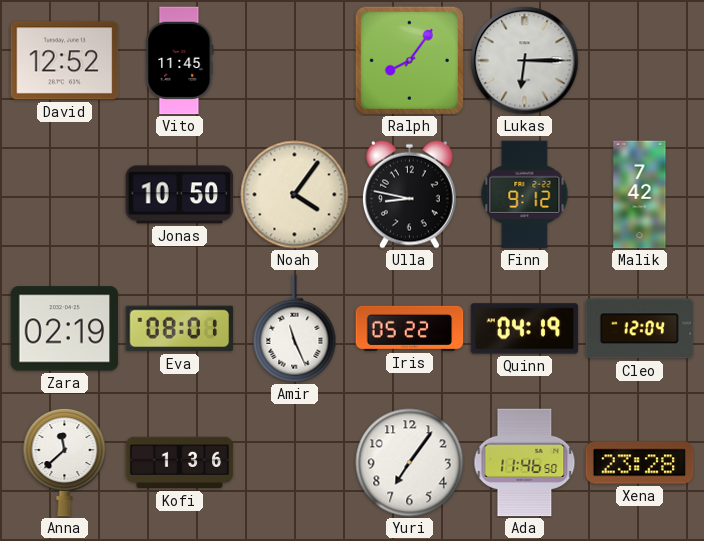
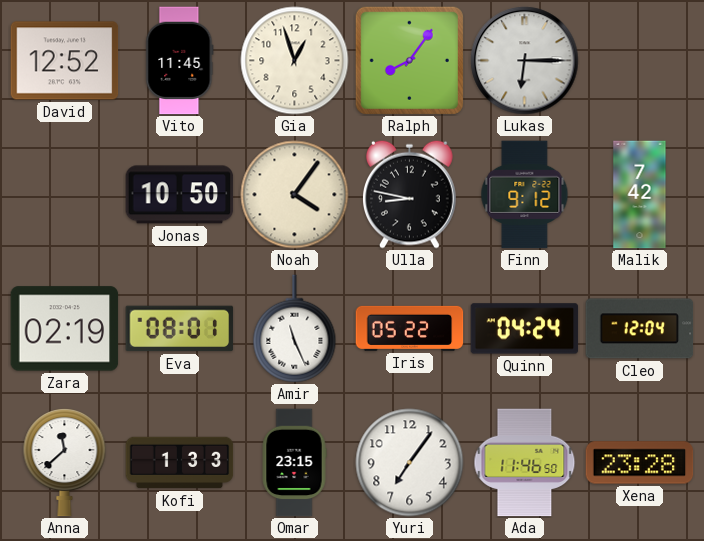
Gia: none -> 12:57 (295, 61)
Quinn: 04:19 -> 04:24 (525, 329)
Kofi: 1:36 -> 1:33 (180, 463)
Omar: none -> 23:15 (294, 463)
